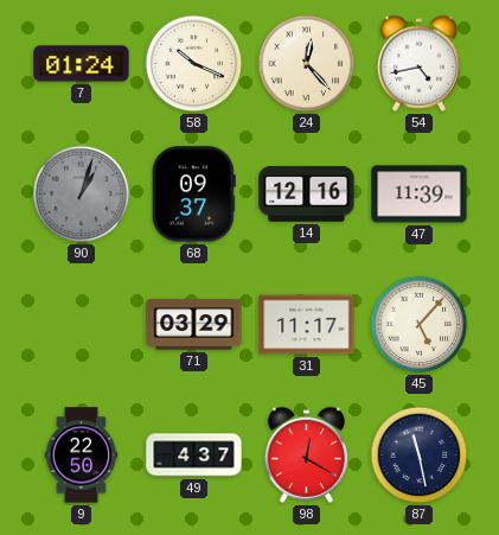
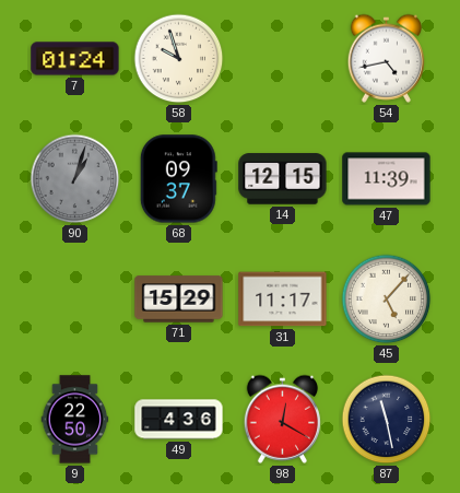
58: 10:19 -> 9:57 (179, 59)
24: 12:23 -> none (307, 64)
14: 12:16 -> 12:15 (283, 179)
71: 03:29 -> 15:29 (179, 300)
49: 4:37 -> 4:36 (179, 420)
